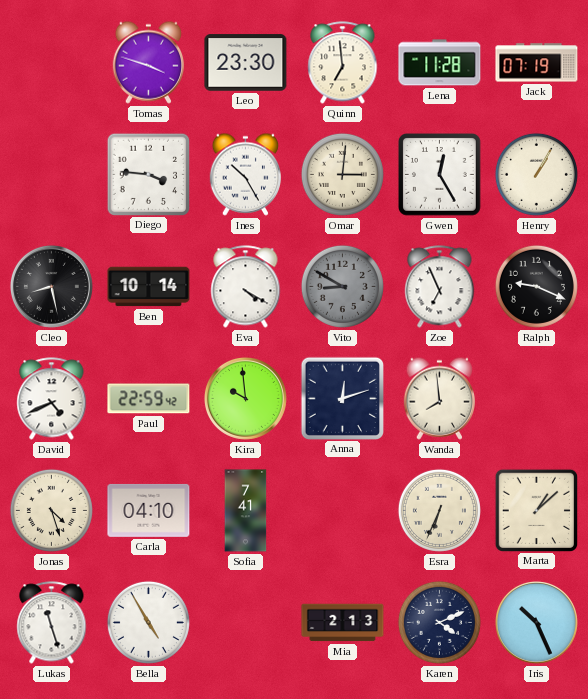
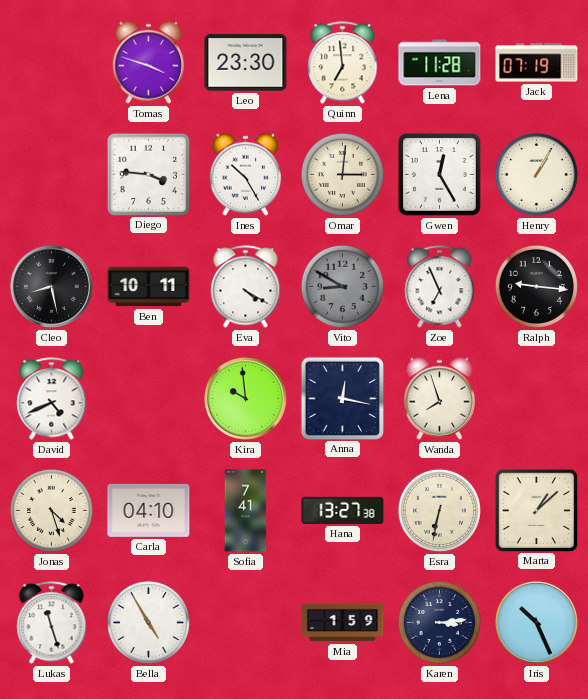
Ben: 10:14 -> 10:11 (149, 287)
Ralph: 9:19 -> 9:16 (536, 286)
Paul: 22:59 -> none (149, 399)
Anna: 12:12 -> 12:17 (342, 398)
Wanda: 7:59 -> 7:57 (439, 398)
Hana: none -> 13:27 (343, 510)
Esra: 6:34 -> 6:32 (439, 510)
Mia: 2:13 -> 1:59 (343, 623)
Karen: 4:11 -> 3:14 (439, 622)
